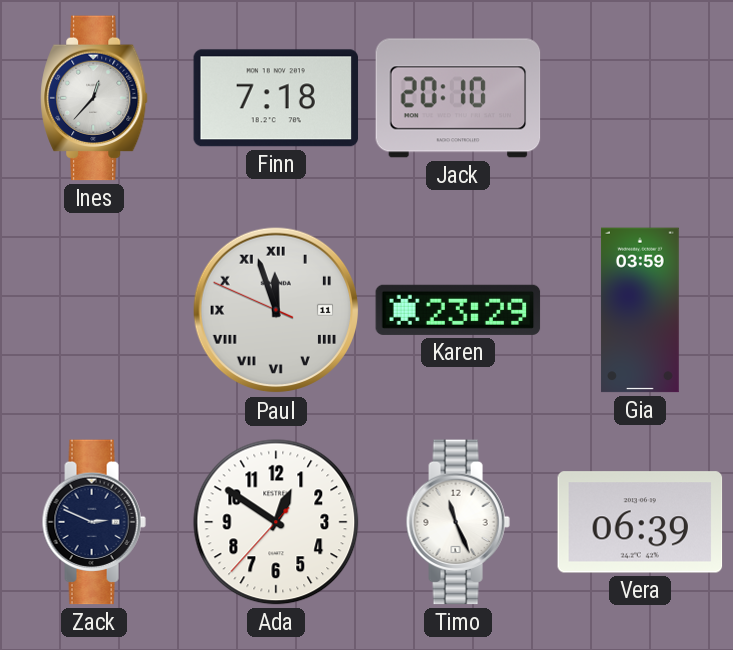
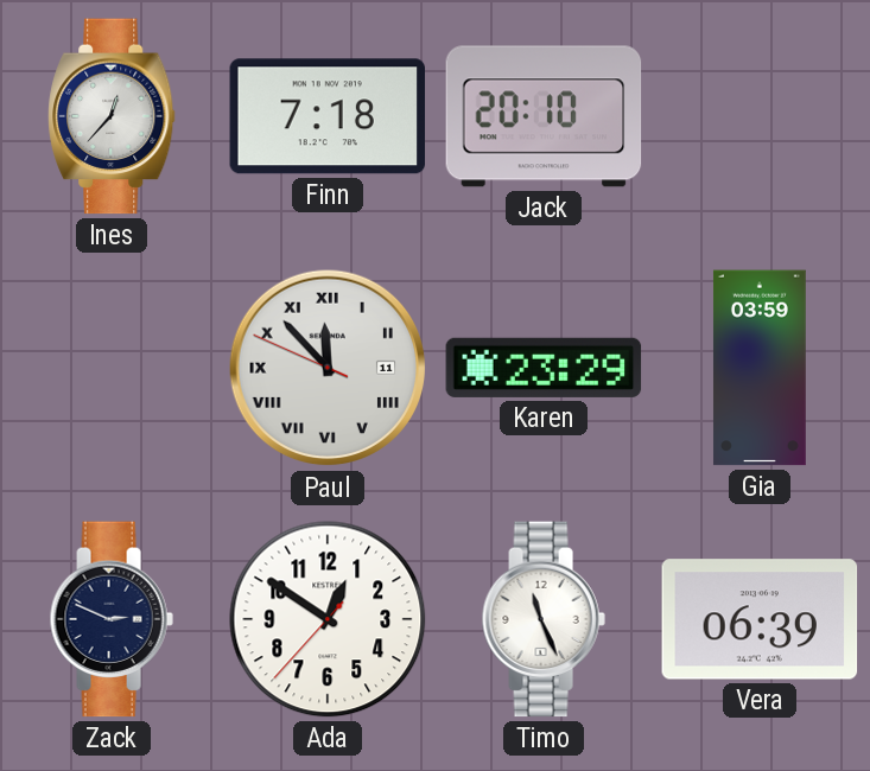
Paul: 11:56 -> 11:52 (328, 368)
